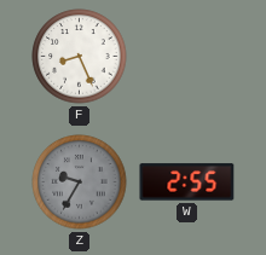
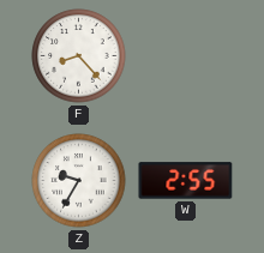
F: 8:26 -> 8:23 (79, 56)
Z dial: grey -> white (79, 181)
